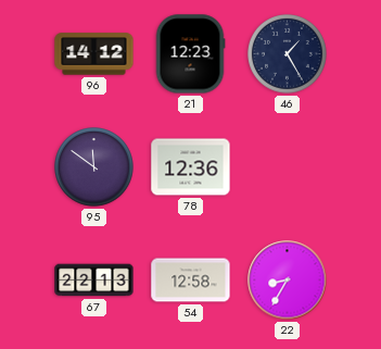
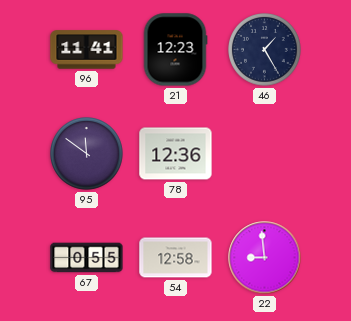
96: 14:12 -> 11:41 (87, 50)
67: 22:13 -> 0:55 (87, 258)
22: 8:35 -> 8:59 (265, 258)
